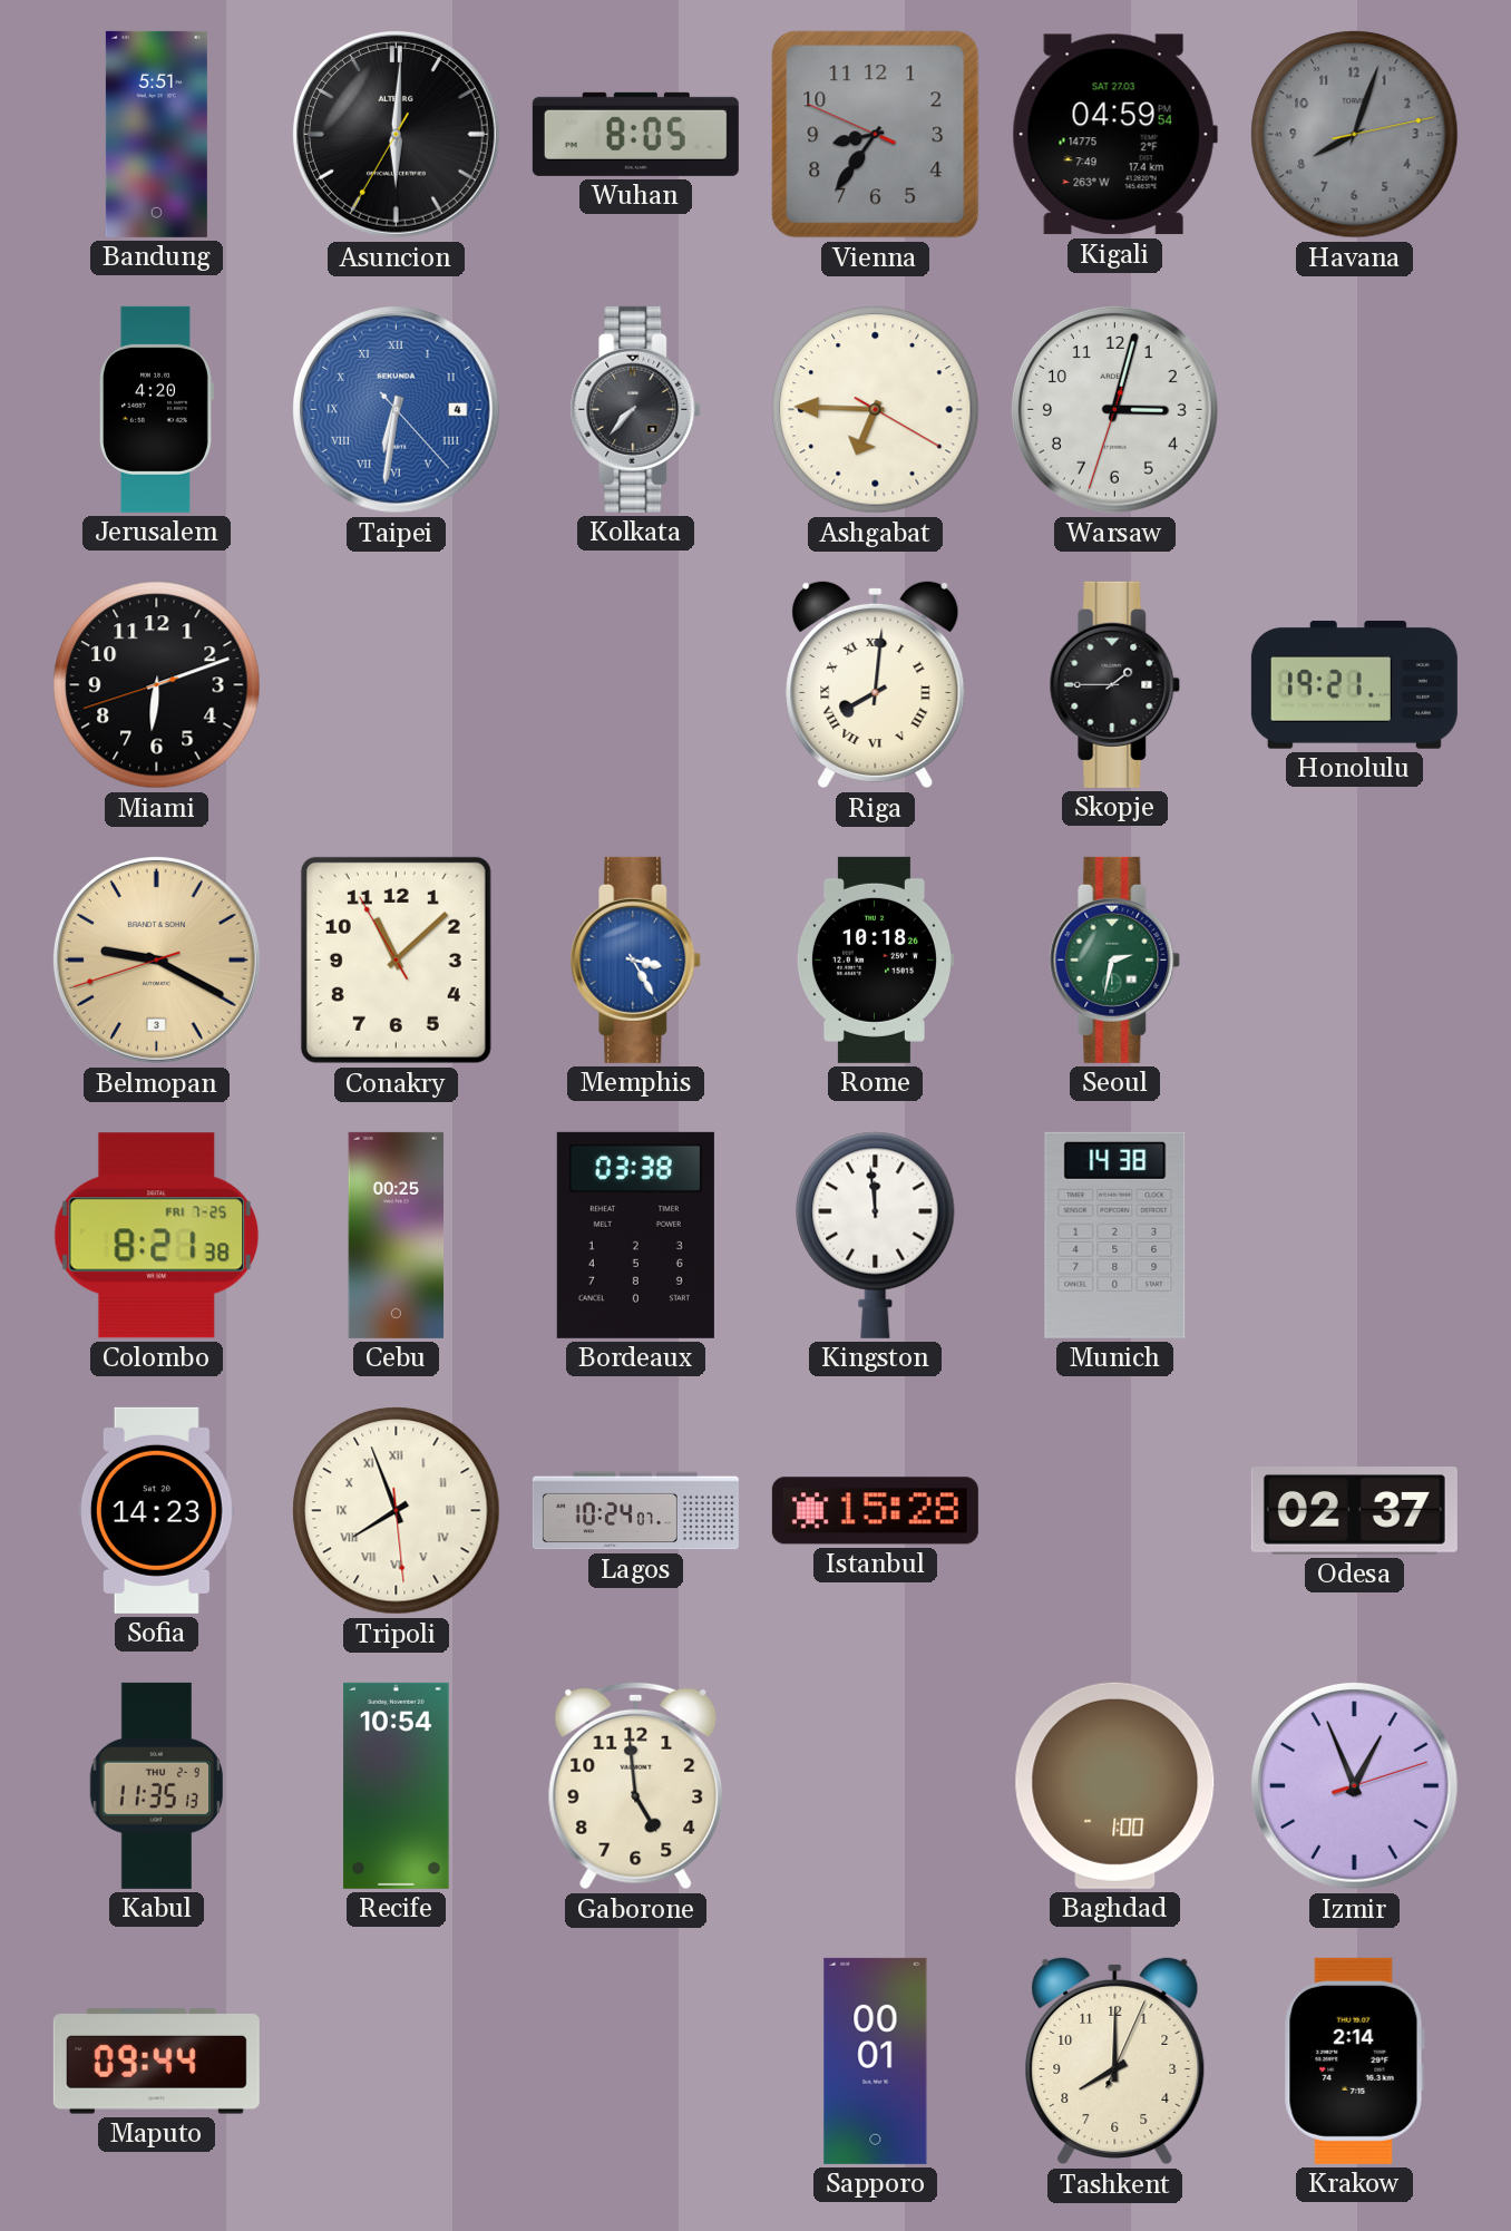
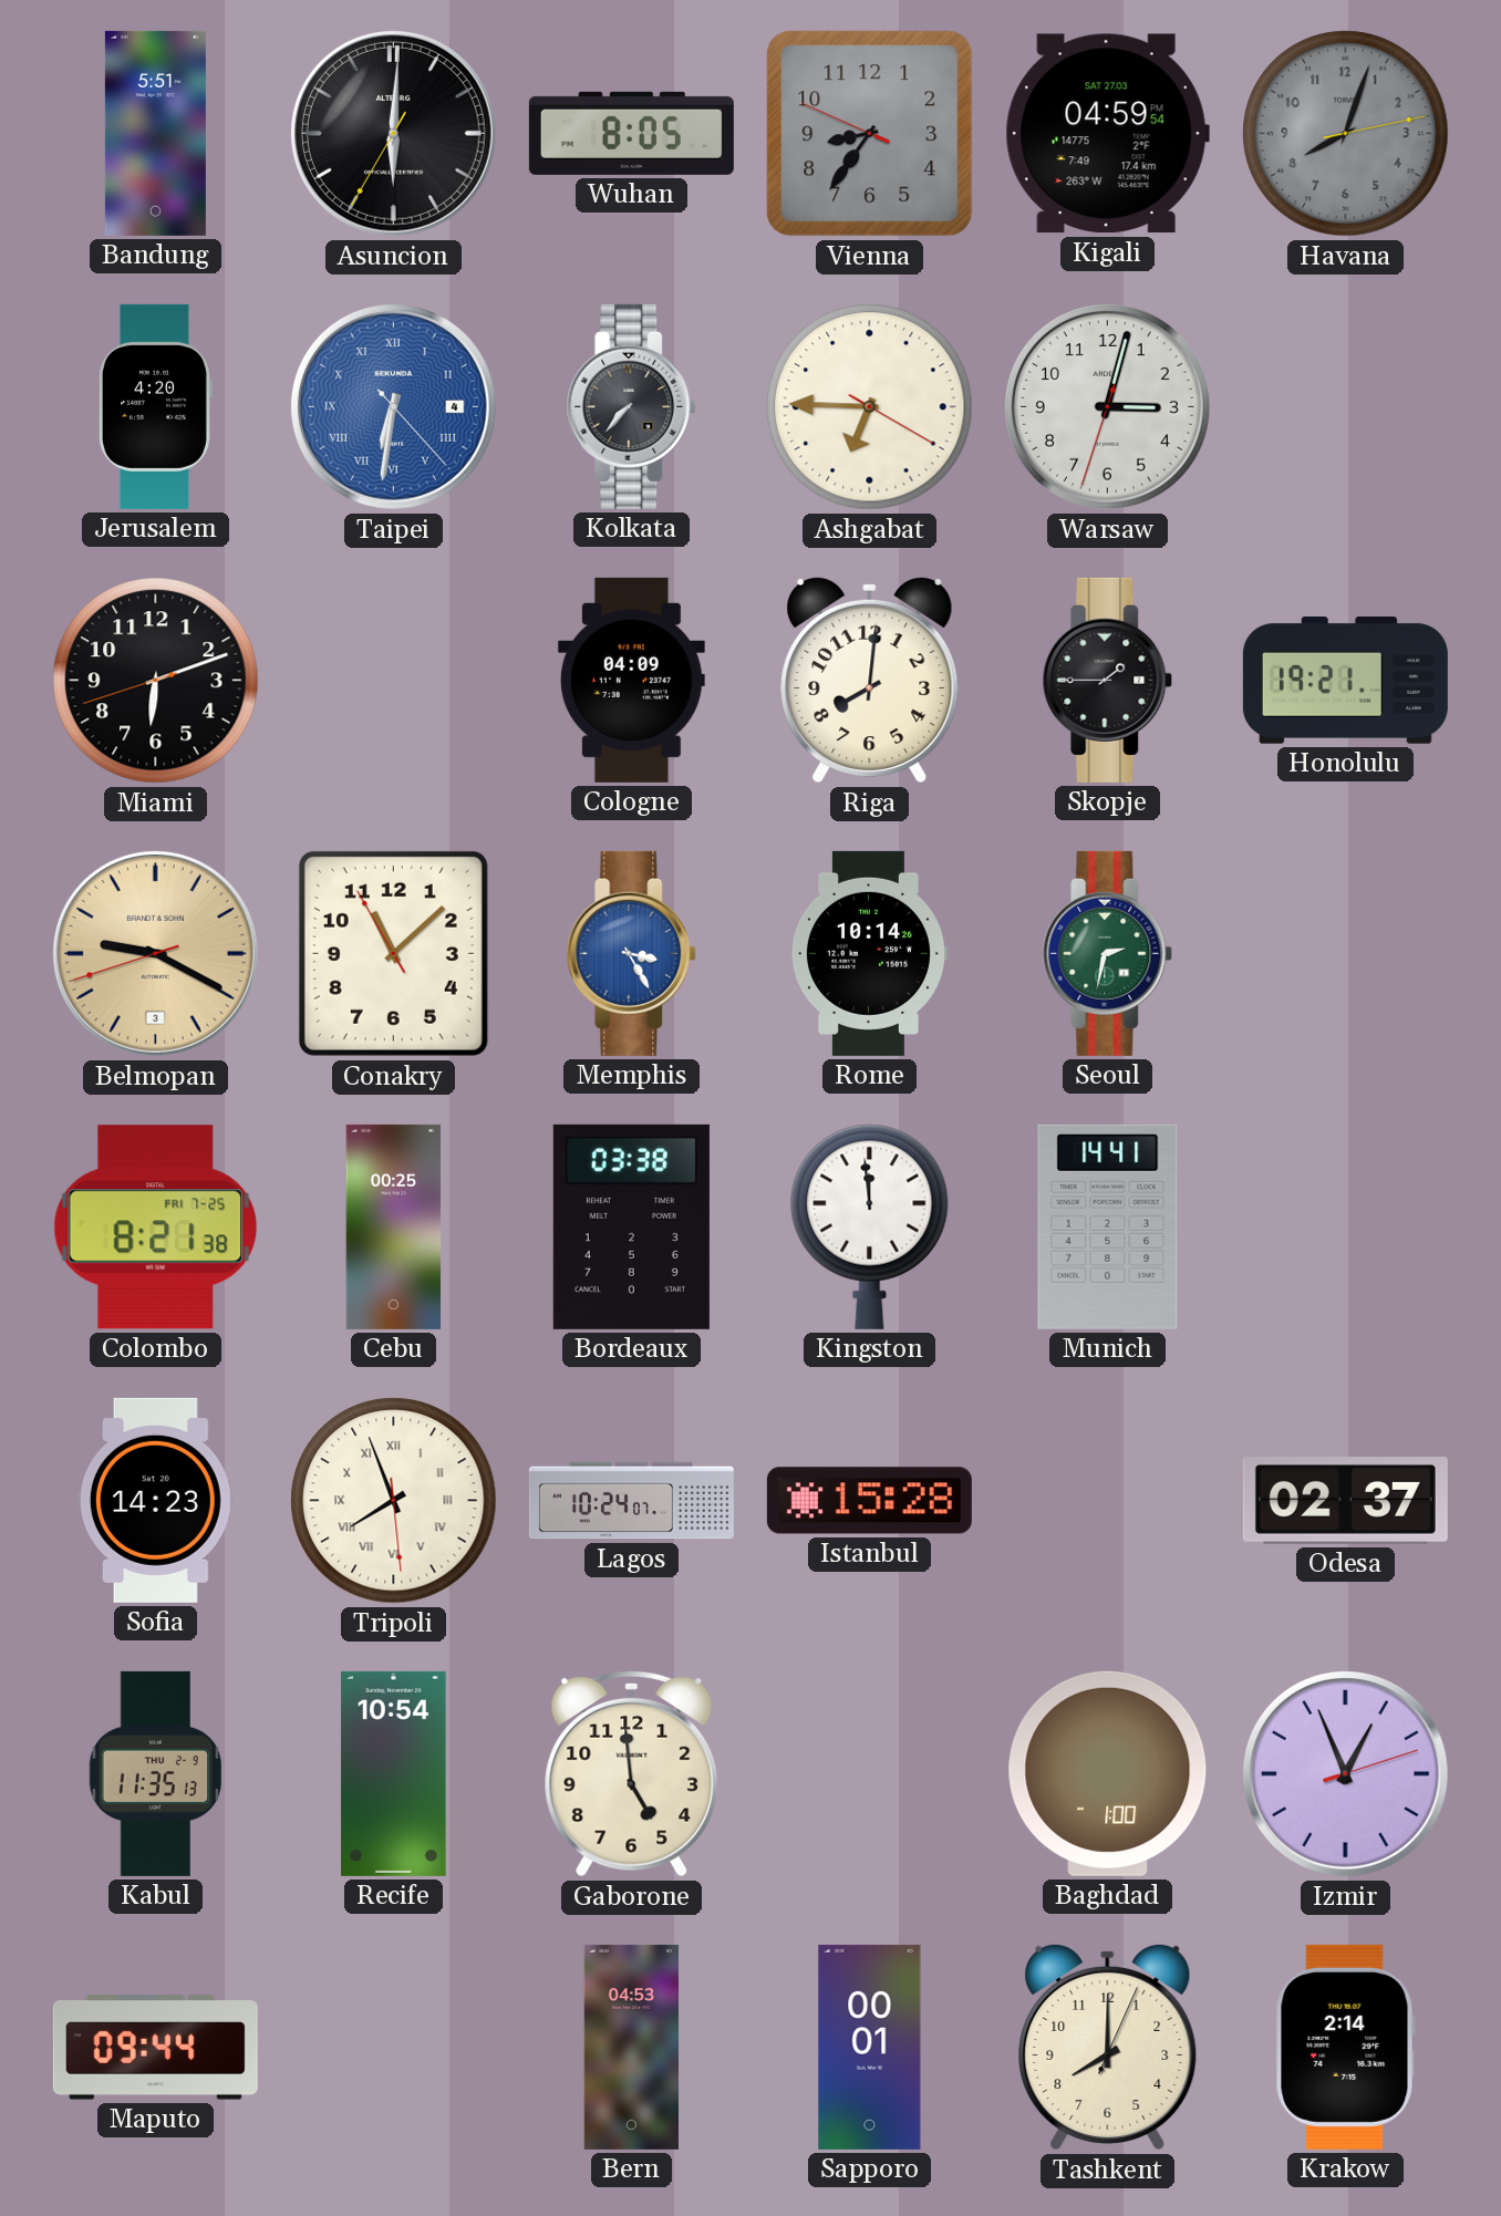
Cologne: none -> 04:09 (631, 680)
Riga numerals: Roman -> Arabic (870, 680)
Rome: 10:18 -> 10:14 (869, 953)
Munich: 14:38 -> 14:41 (1108, 1226)
Bern: none -> 04:53 (631, 2047)
